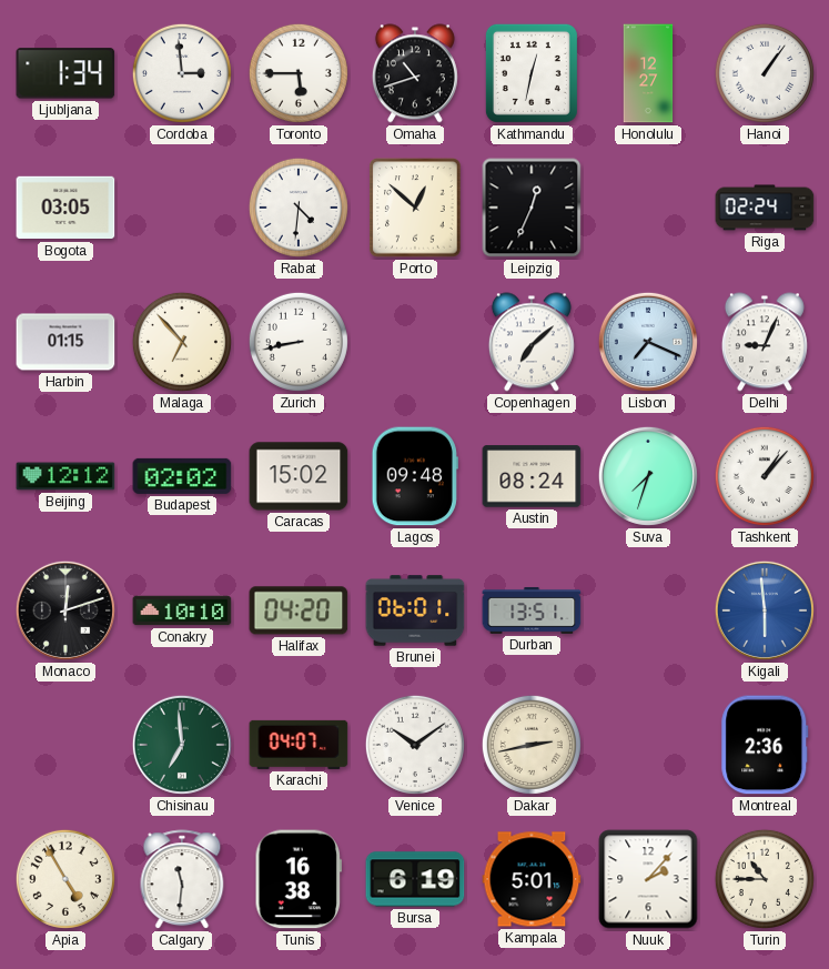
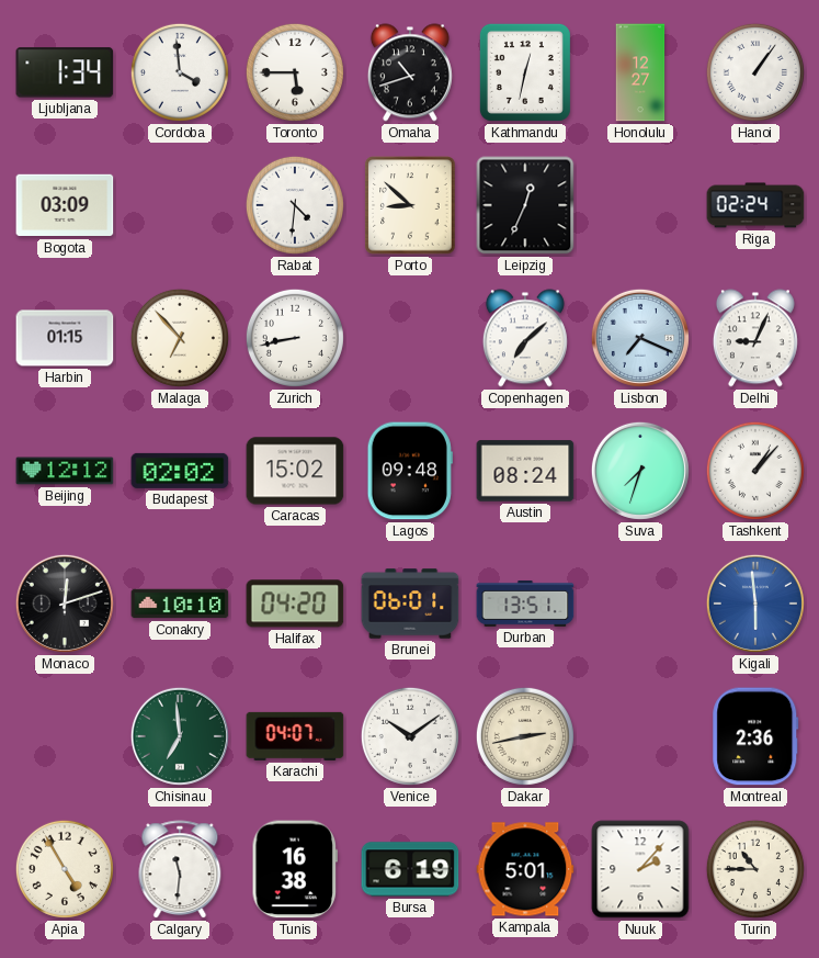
Cordoba: 2:59 -> 3:59 (180, 72)
Bogota: 03:05 -> 03:09 (65, 205)
Porto: 12:52 -> 8:52 (410, 205)
